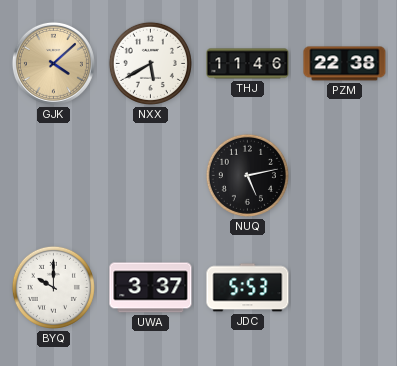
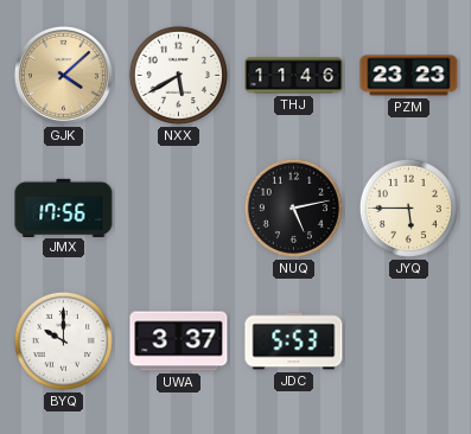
PZM: 22:38 -> 23:23 (409, 76)
JMX: none -> 17:56 (64, 208)
JYQ: none -> 5:45 (408, 208)
